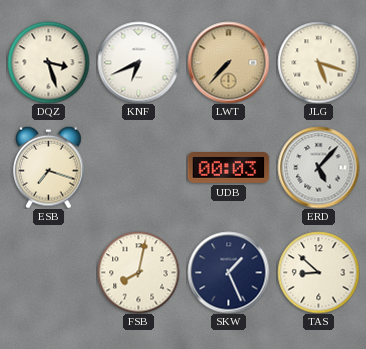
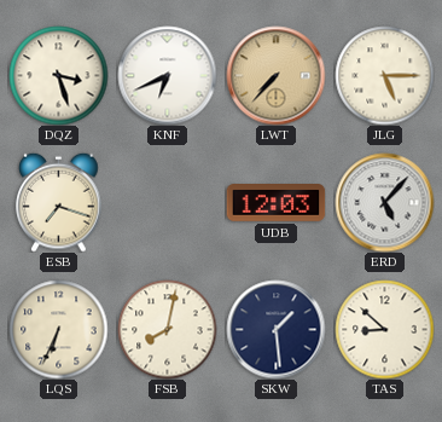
JLG: 5:18 -> 5:15 (384, 75)
UDB: 00:03 -> 12:03 (275, 203)
LQS: none -> 6:34 (58, 329)
SKW: 1:26 -> 1:29 (275, 329)
